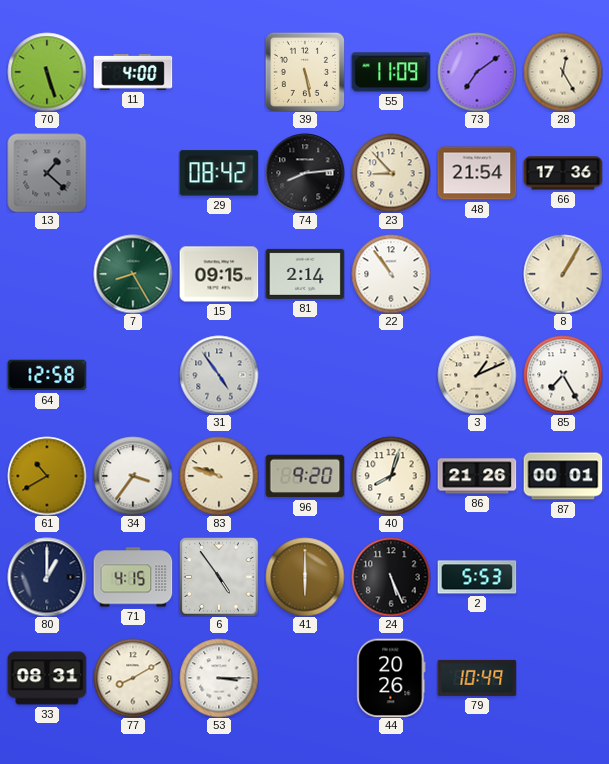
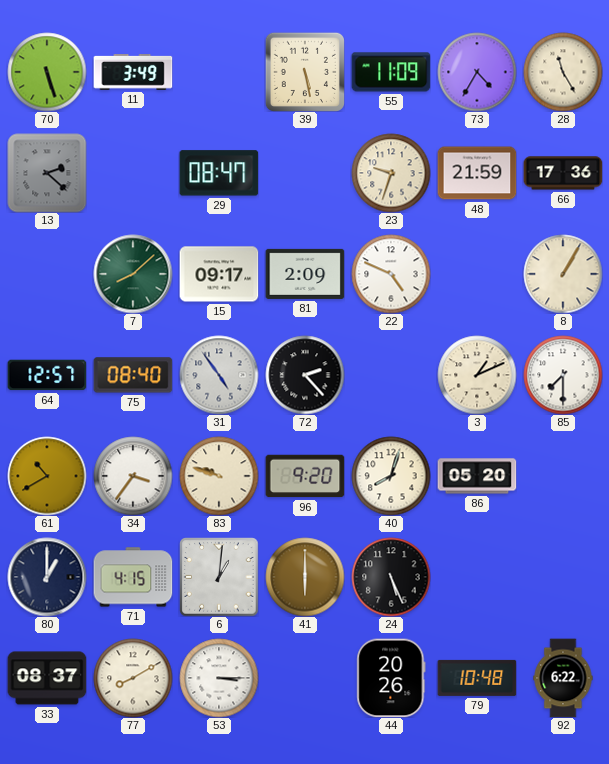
11: 4:00 -> 3:49 (133, 73)
73: 7:09 -> 4:35 (477, 72)
28: 12:25 -> 11:25 (563, 72)
13: 1:22 -> 2:22 (47, 173)
29: 08:42 -> 08:47 (219, 173)
74: 8:14 -> none (305, 173)
23: 8:53 -> 9:33 (391, 173)
48: 21:54 -> 21:59 (477, 173)
7: 8:25 -> 8:08 (133, 274)
15: 09:15 -> 09:17 (219, 274)
81: 2:14 -> 2:09 (305, 274)
22: 10:54 -> 4:49 (391, 274)
64: 12:58 -> 12:57 (47, 375)
75: none -> 08:40 (133, 375)
72: none -> 2:23 (305, 375)
85: 7:25 -> 7:30 (563, 375)
86: 21:26 -> 05:20 (477, 476)
87: 00:01 -> none (563, 476)
6: 4:54 -> 1:01 (219, 577)
2: 5:53 -> none (477, 577)
33: 08:31 -> 08:37 (47, 678)
79: 10:49 -> 10:48 (477, 678)
92: none -> 6:22 (563, 678)
